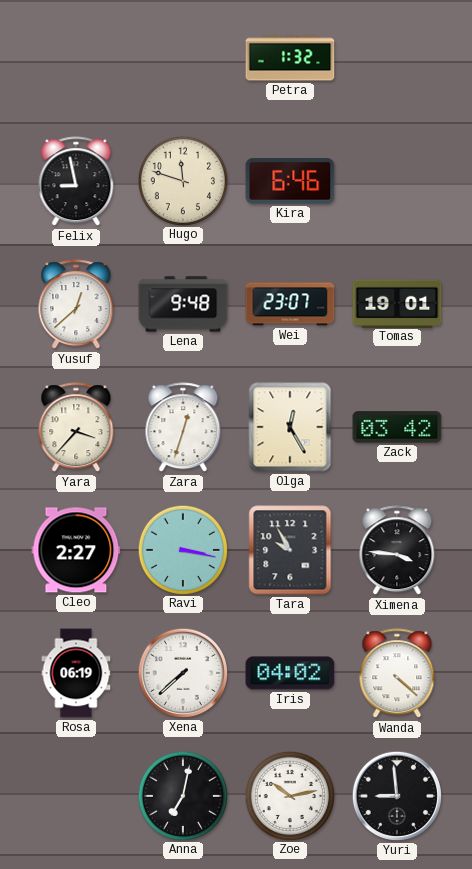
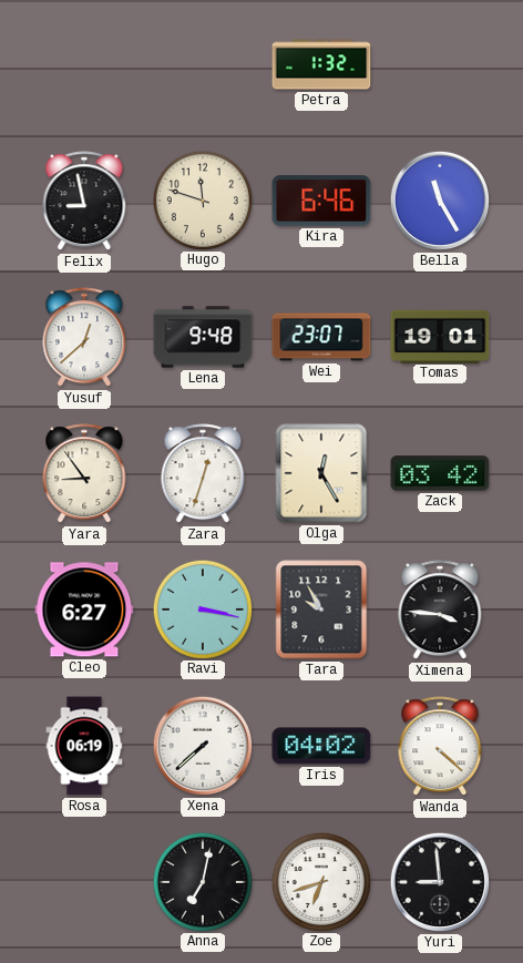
Bella: none -> 11:25 (440, 201)
Yara: 3:37 -> 8:54 (84, 474)
Cleo: 2:27 -> 6:27 (84, 609)
Zoe: 10:13 -> 6:42 (320, 881)
